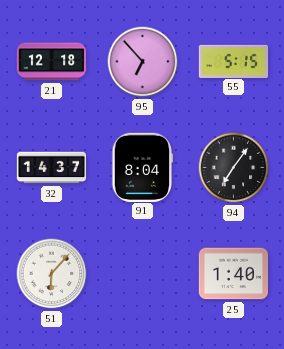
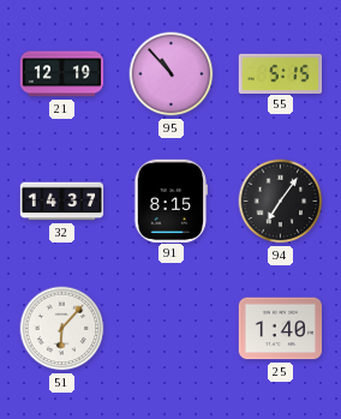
21: 12:18 -> 12:19 (62, 74)
95: 6:53 -> 10:53 (172, 74)
91: 8:04 -> 8:15 (170, 200)
